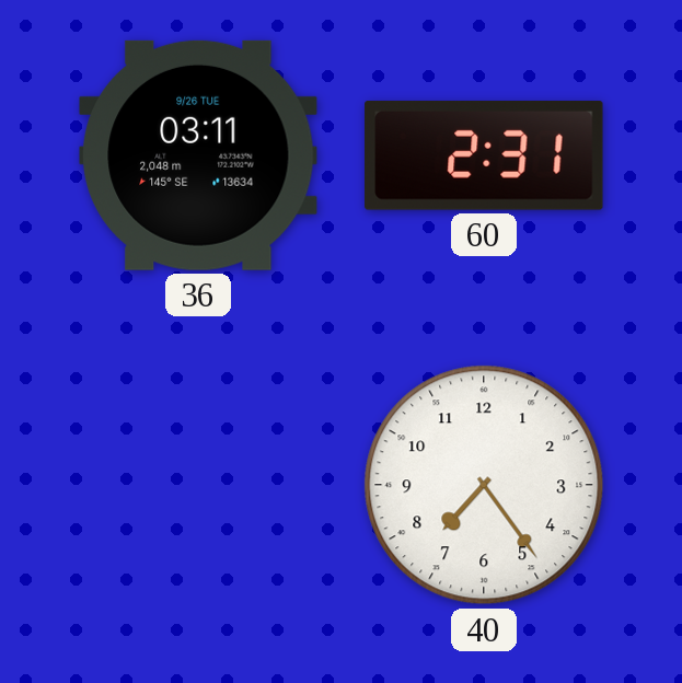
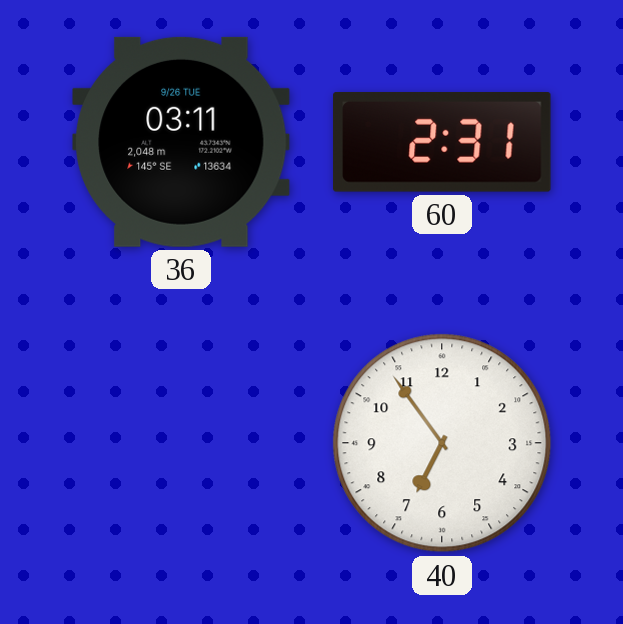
40: 7:24 -> 6:54 (442, 443)
